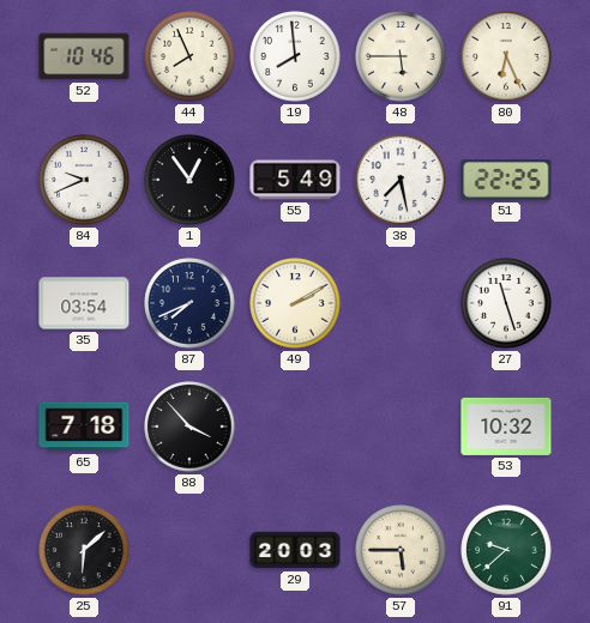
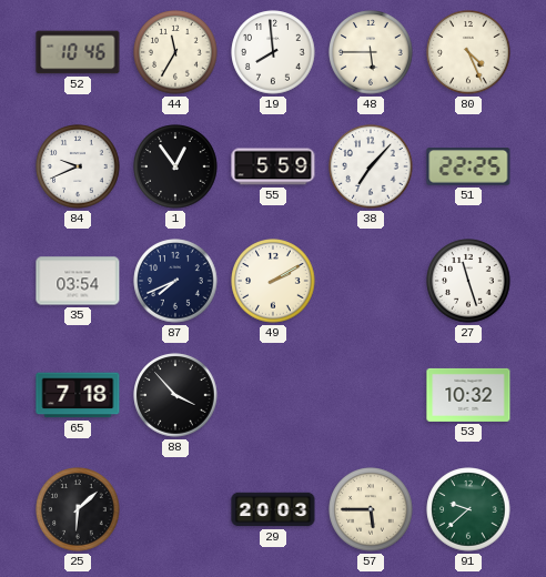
44: 7:56 -> 11:35 (175, 52)
80: 6:26 -> 4:26 (468, 52)
55: 5:49 -> 5:59 (273, 166)
38: 7:28 -> 7:07 (371, 166)
